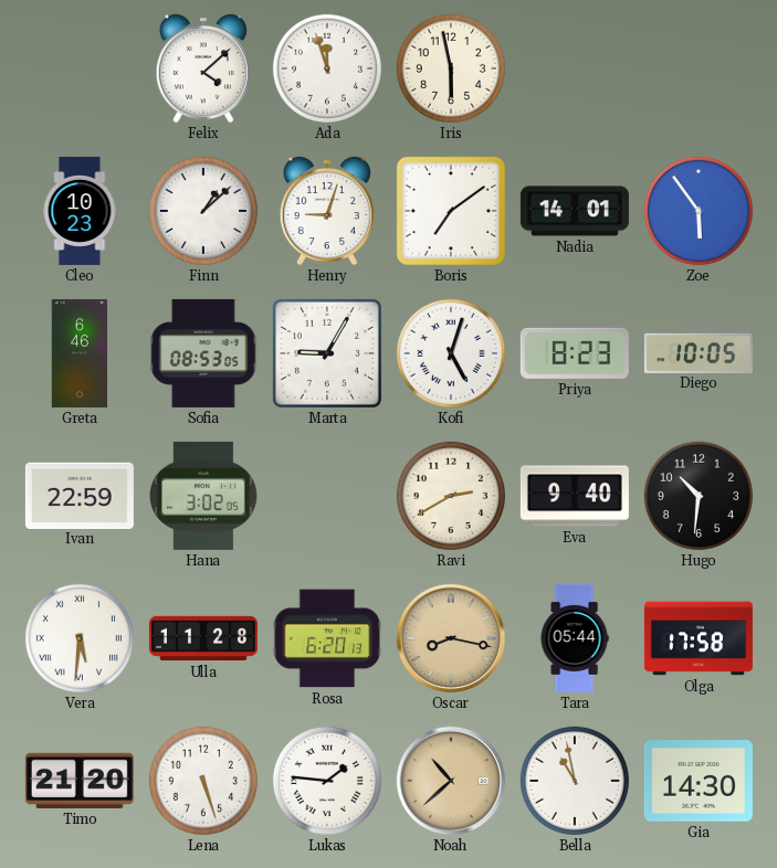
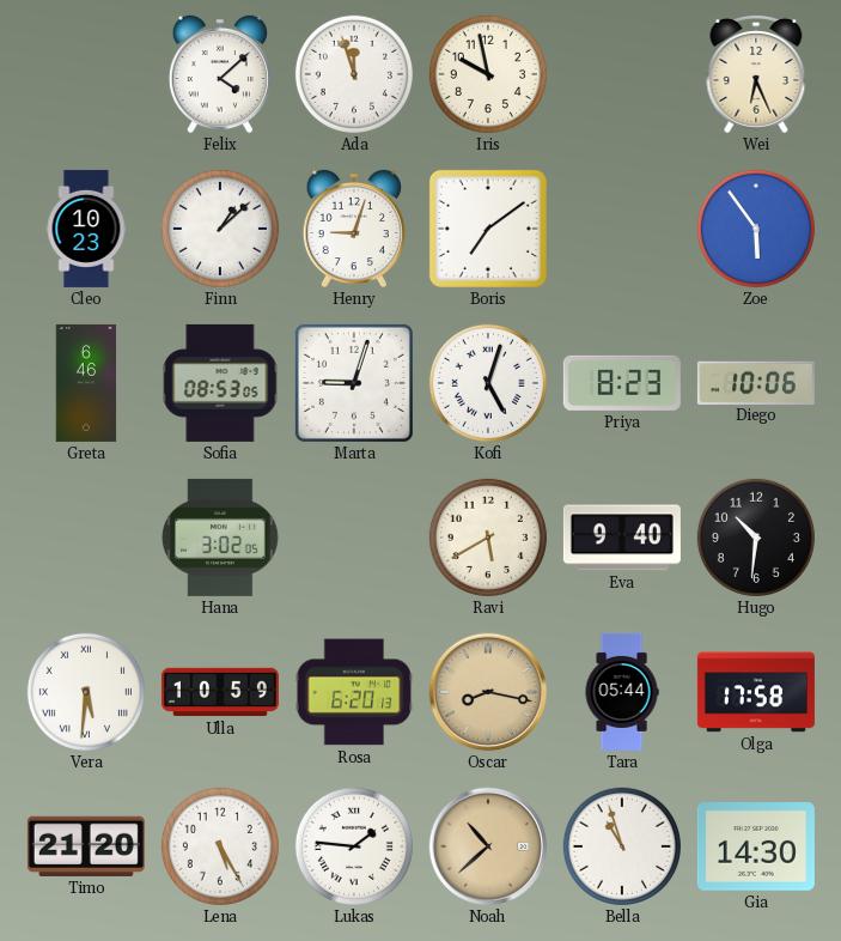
Iris: 5:58 -> 9:58 (488, 74)
Wei: none -> 6:26 (756, 74)
Nadia: 14:01 -> none (575, 211)
Marta: 9:05 -> 9:03 (354, 383)
Diego: 10:05 -> 10:06 (756, 382)
Ivan: 22:59 -> none (80, 495)
Ravi: 2:40 -> 5:40 (488, 538)
Ulla: 11:28 -> 10:59 (220, 692)
Lena: 5:27 -> 5:25 (220, 846)
Bella: 10:58 -> 10:57 (622, 846)
